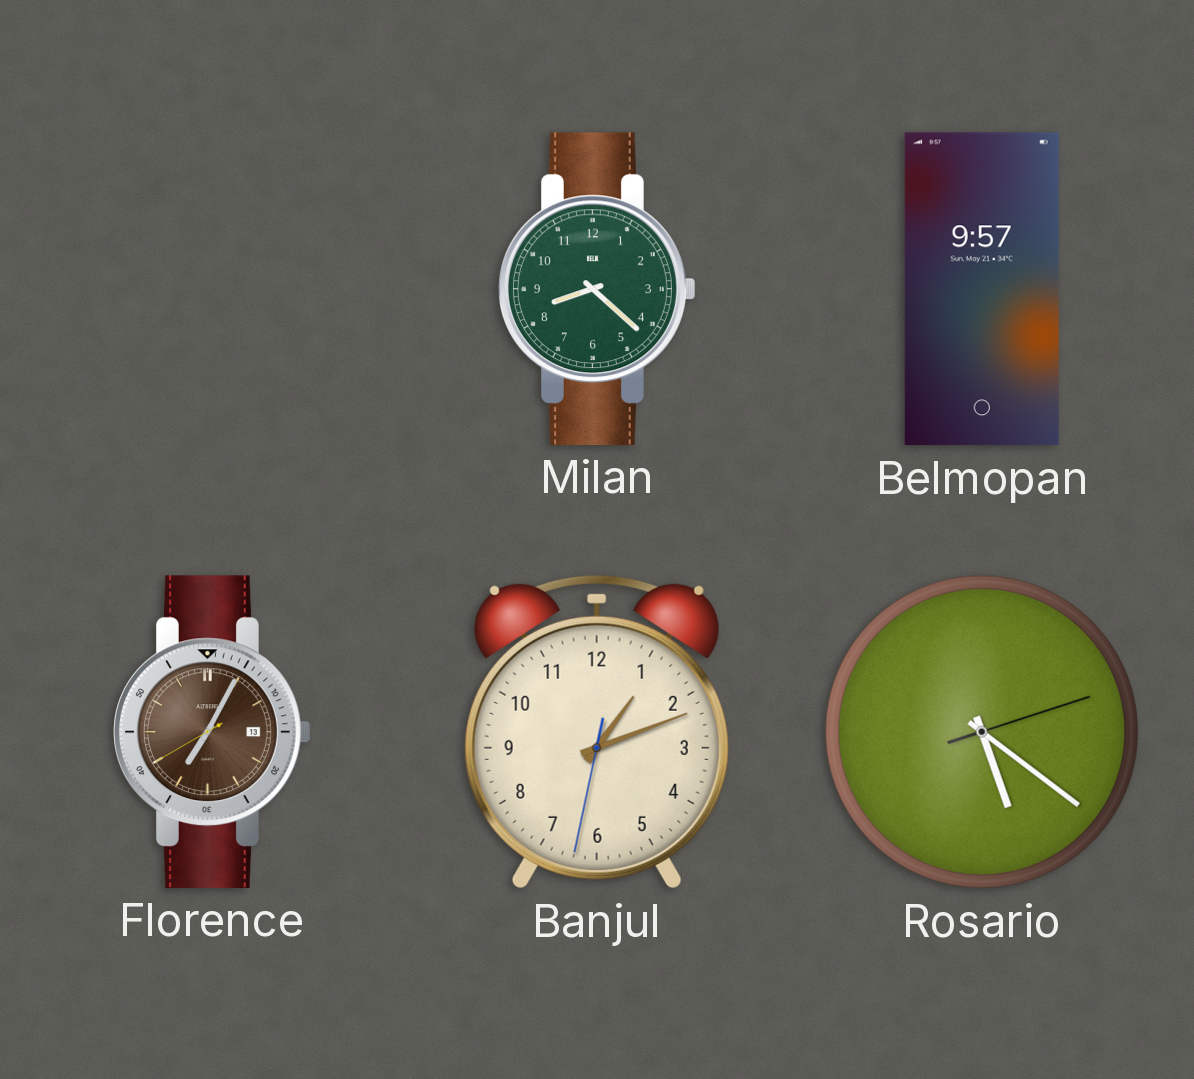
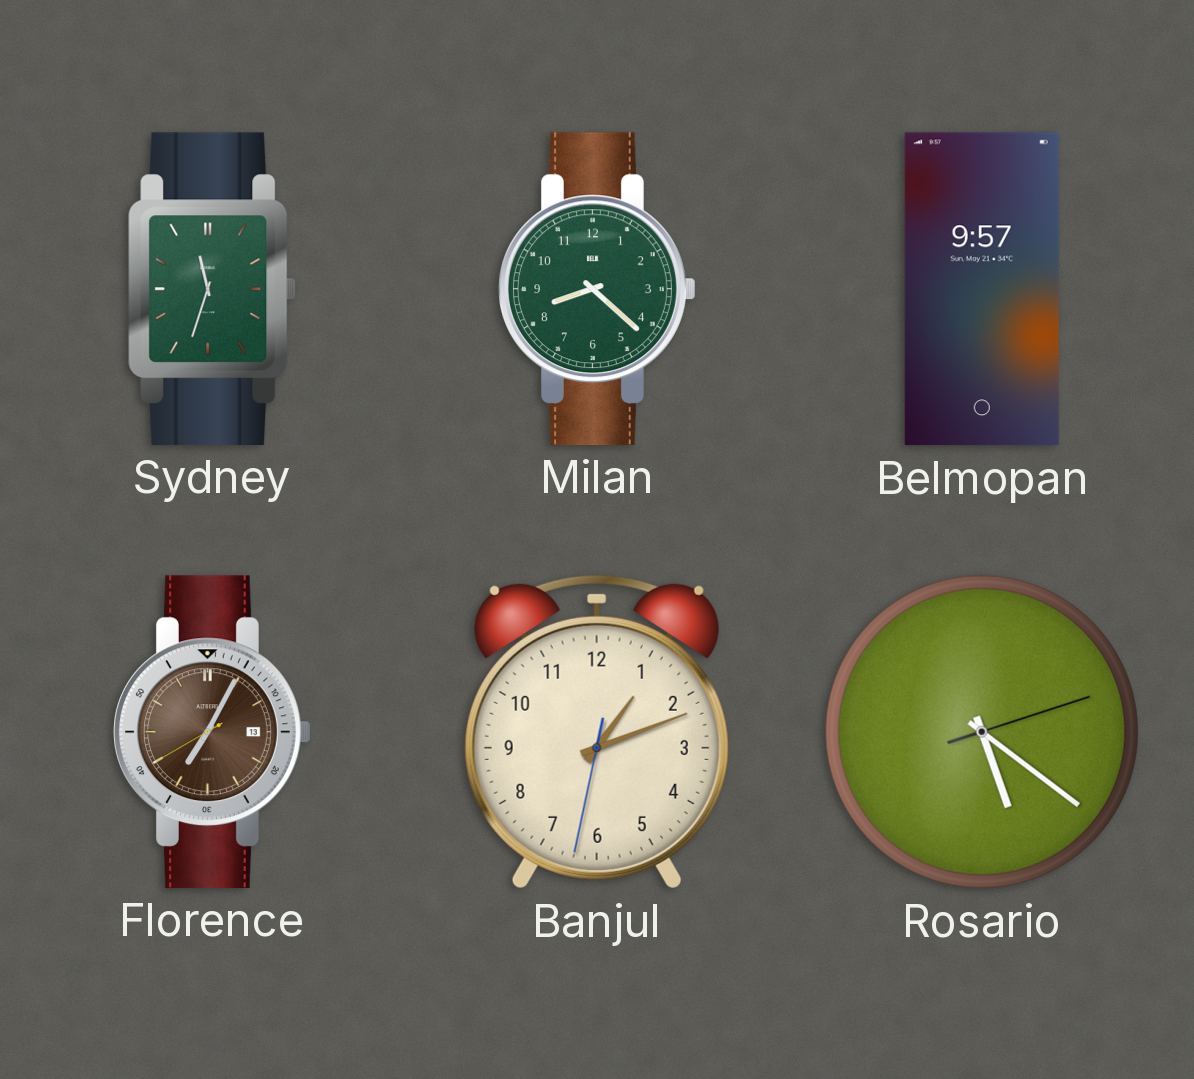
Sydney: none -> 11:33 (212, 289)
